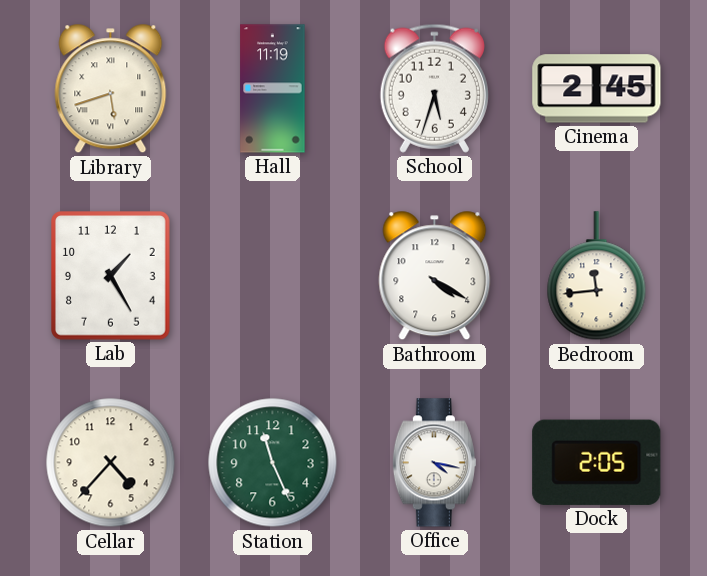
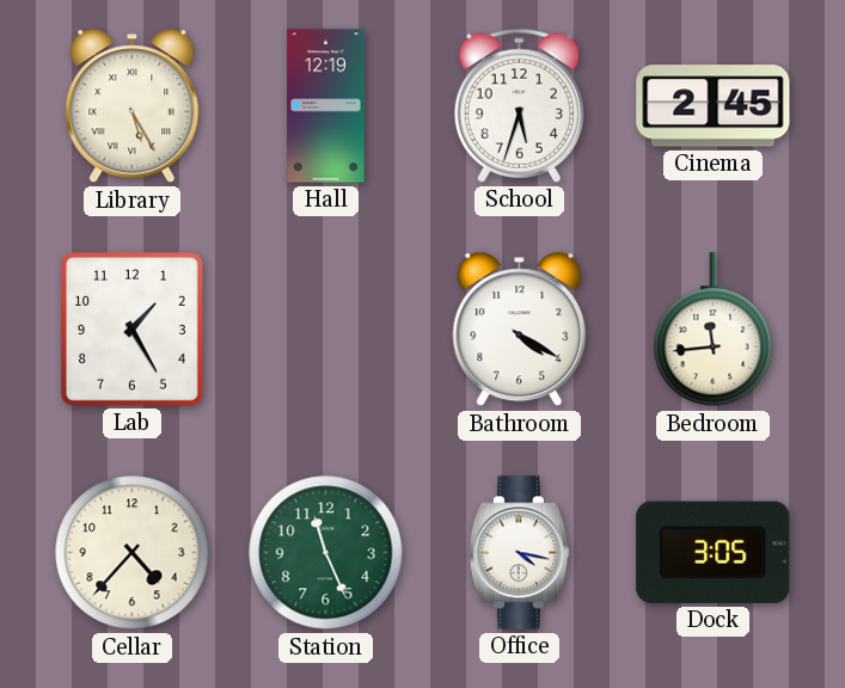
Library: 5:42 -> 5:25 (133, 106)
Hall: 11:19 -> 12:19 (326, 106)
Dock: 2:05 -> 3:05 (714, 552)
